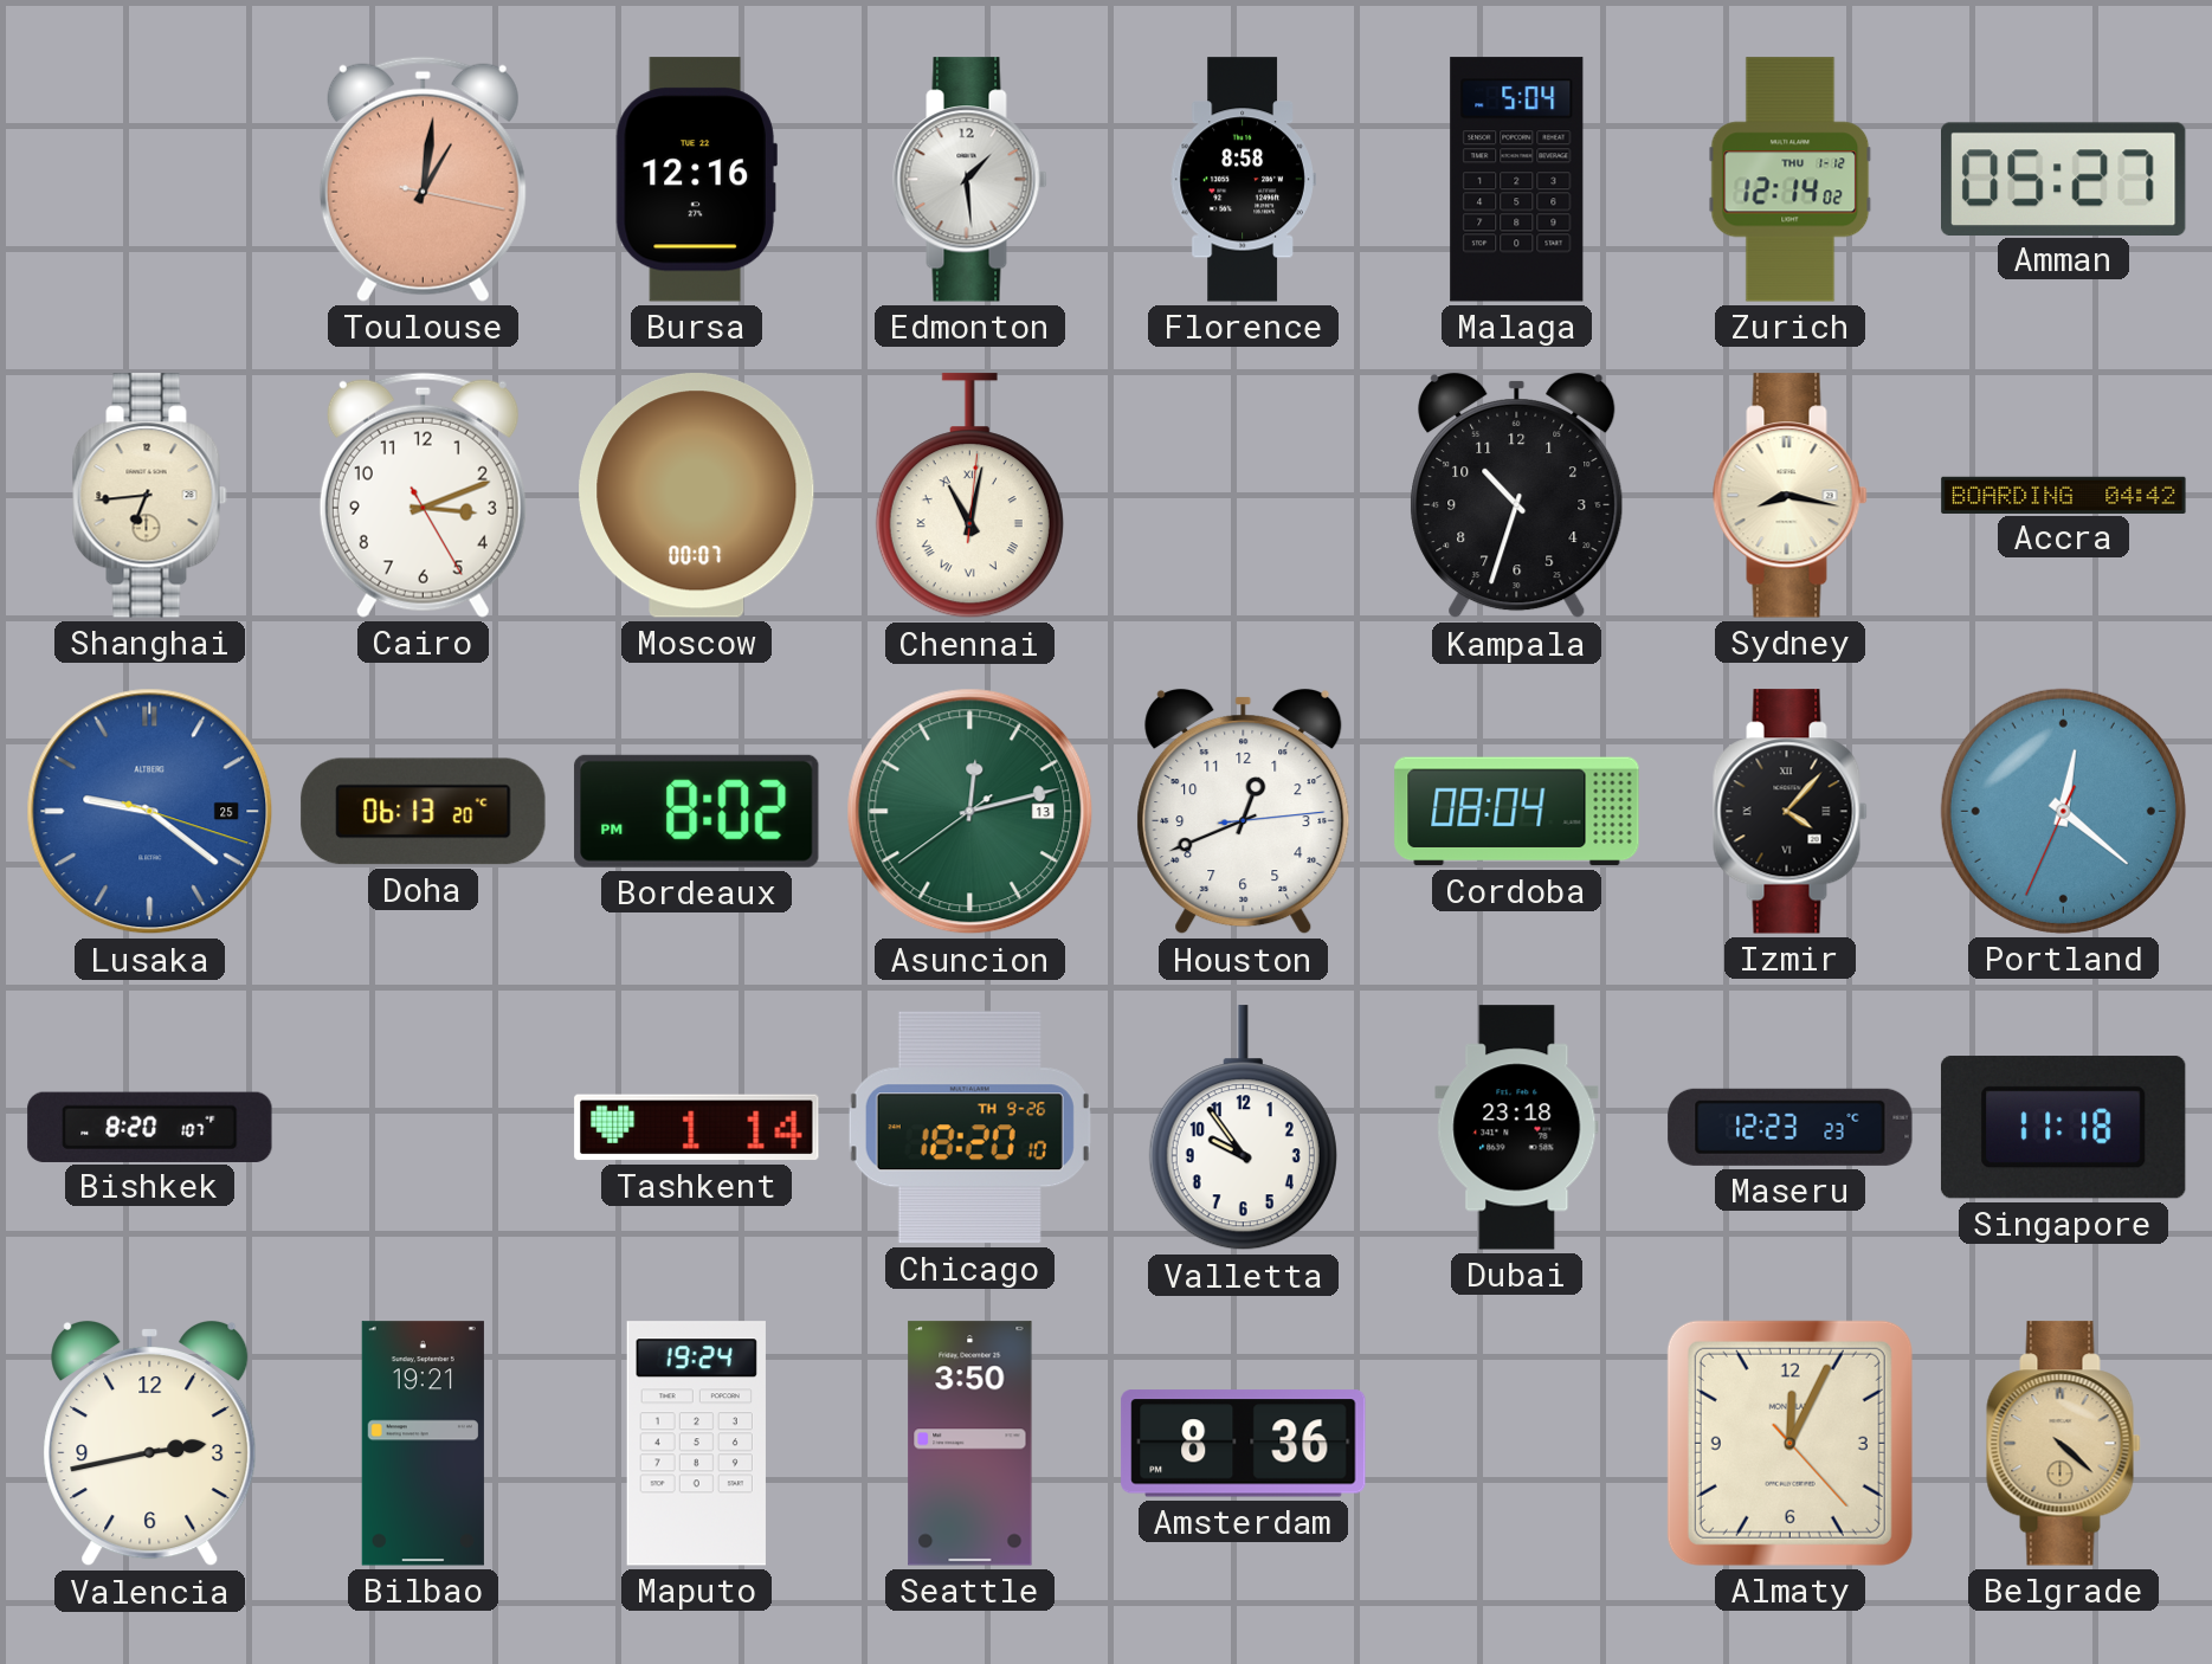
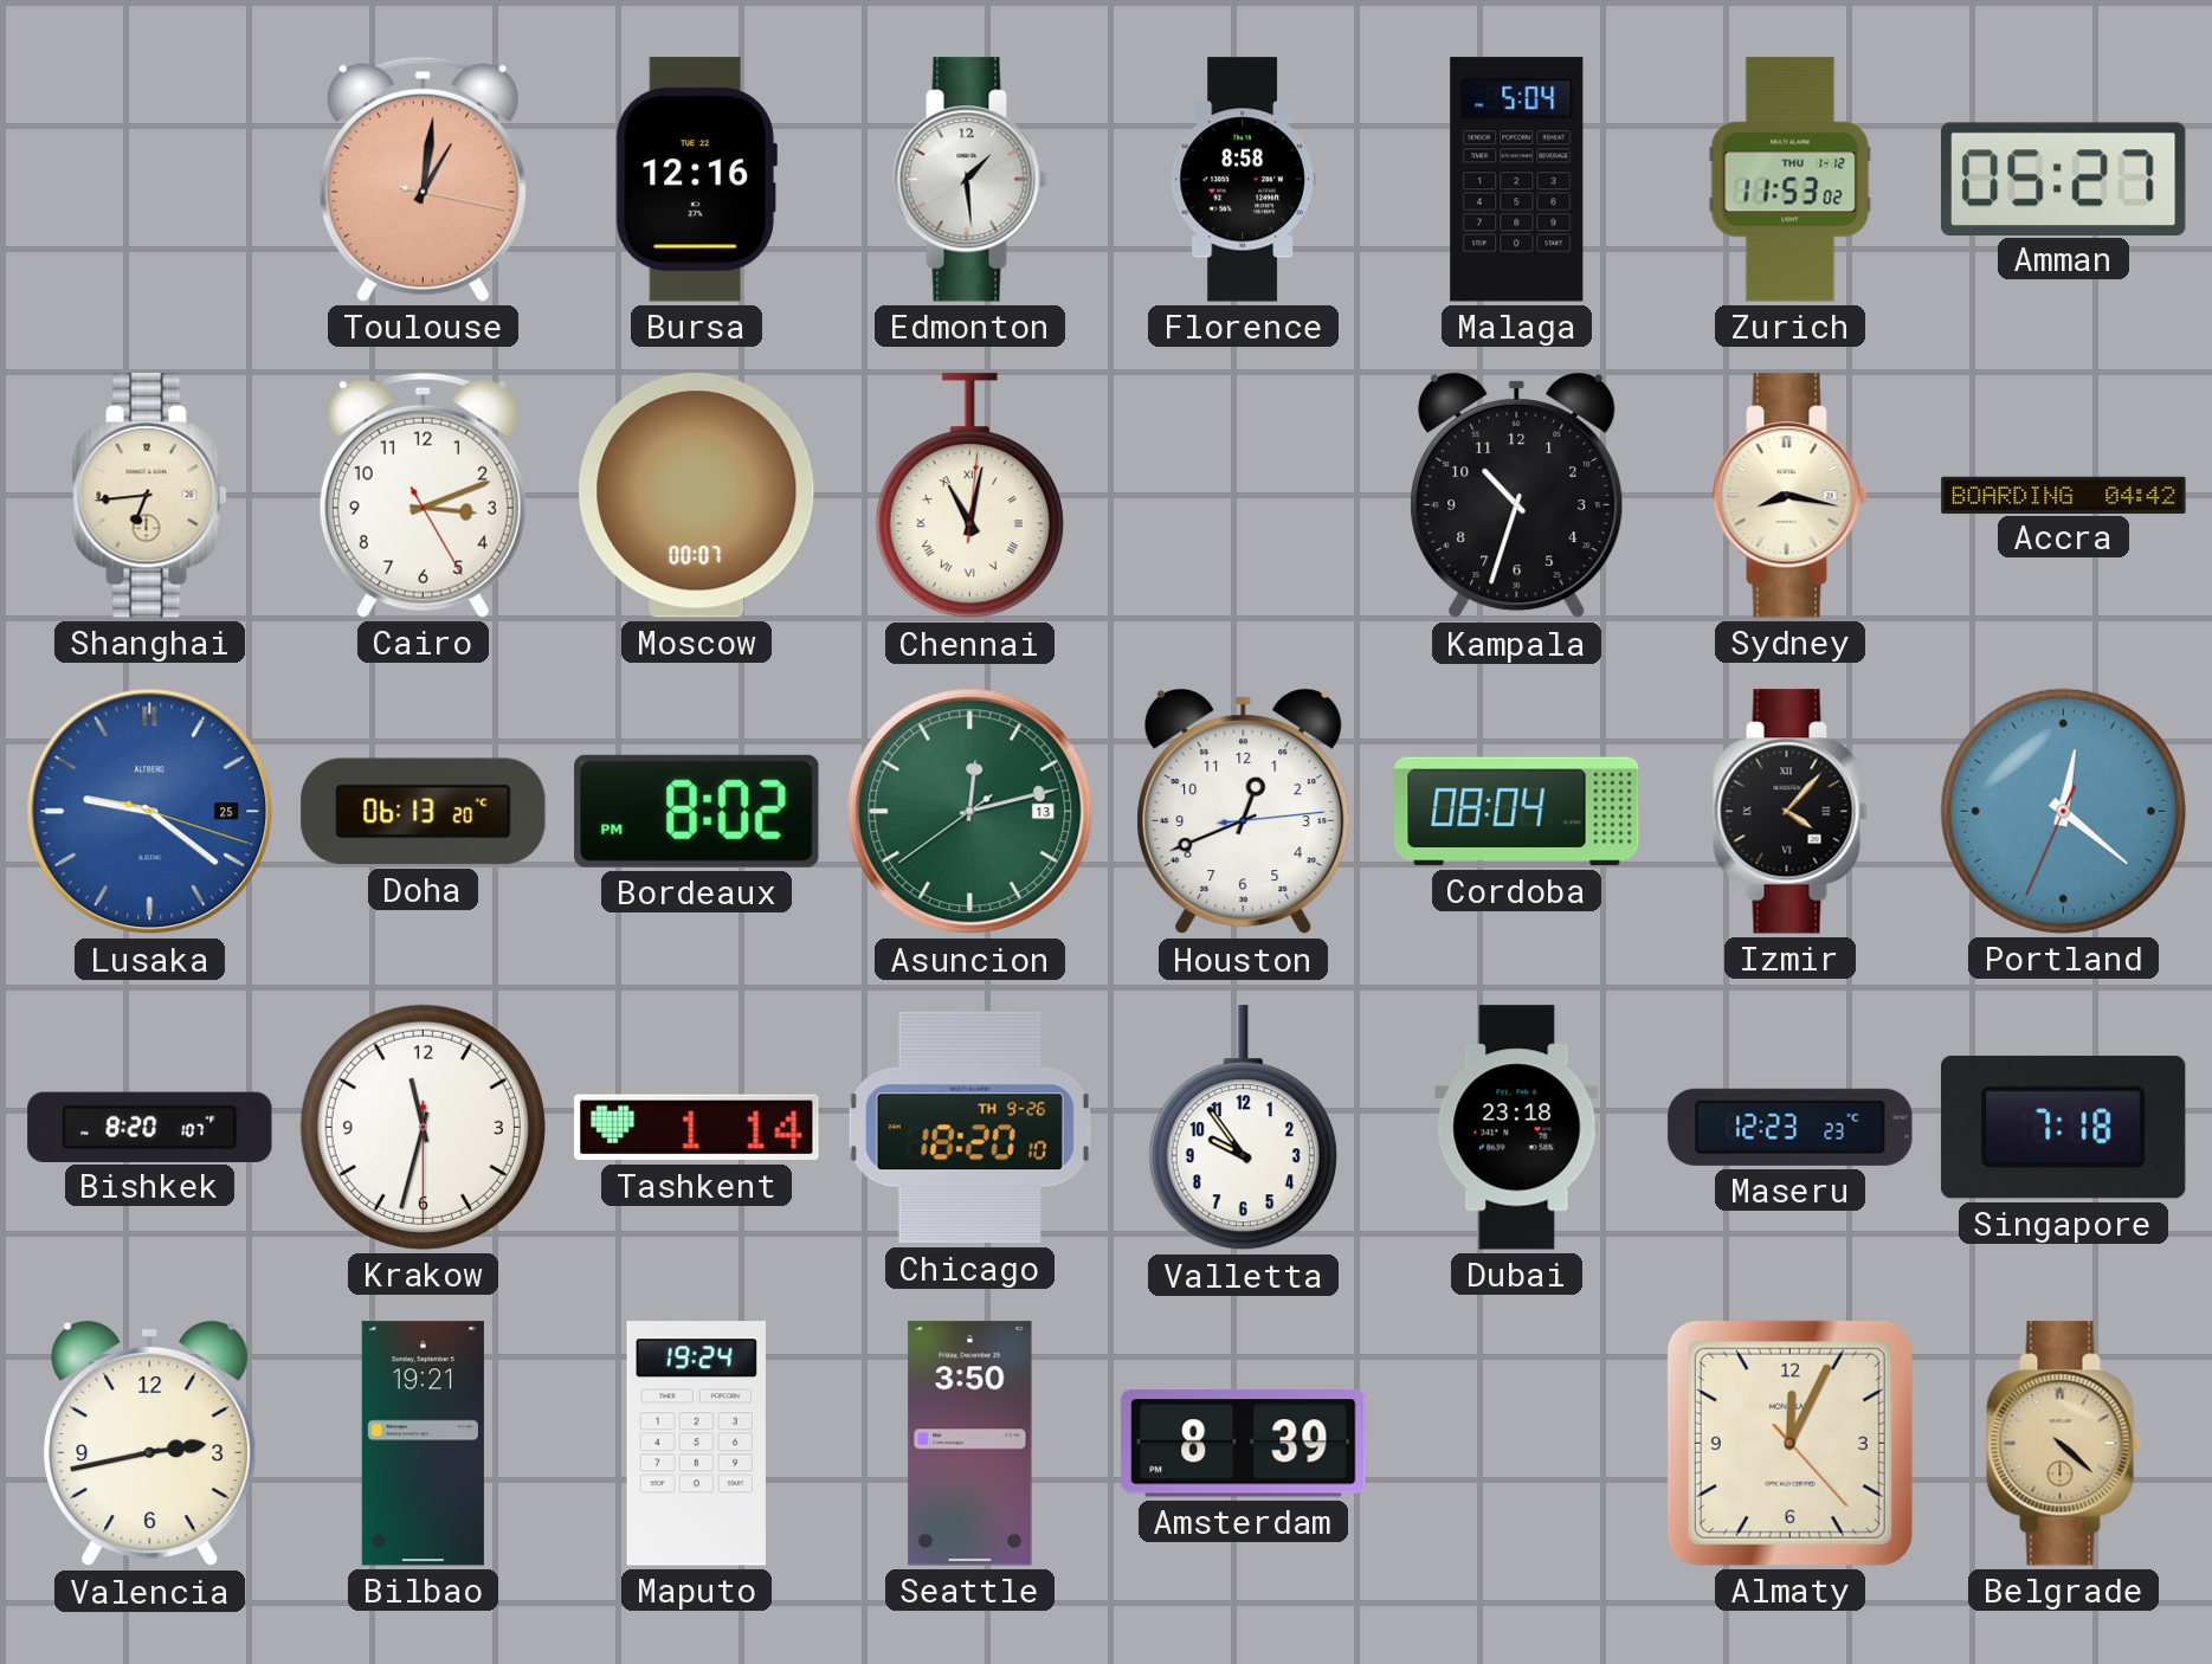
Zurich: 12:14 -> 11:53 (1791, 180)
Krakow: none -> 11:32 (423, 1127)
Singapore: 11:18 -> 7:18 (2063, 1128)
Amsterdam: 8:36 -> 8:39 (1244, 1444)
